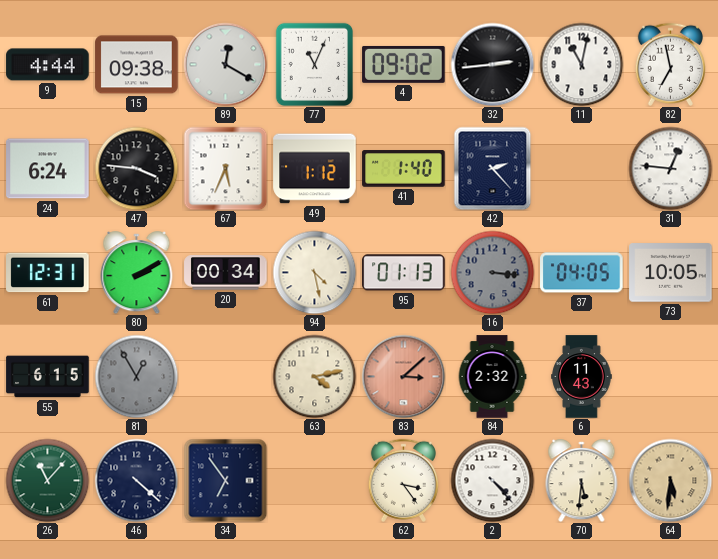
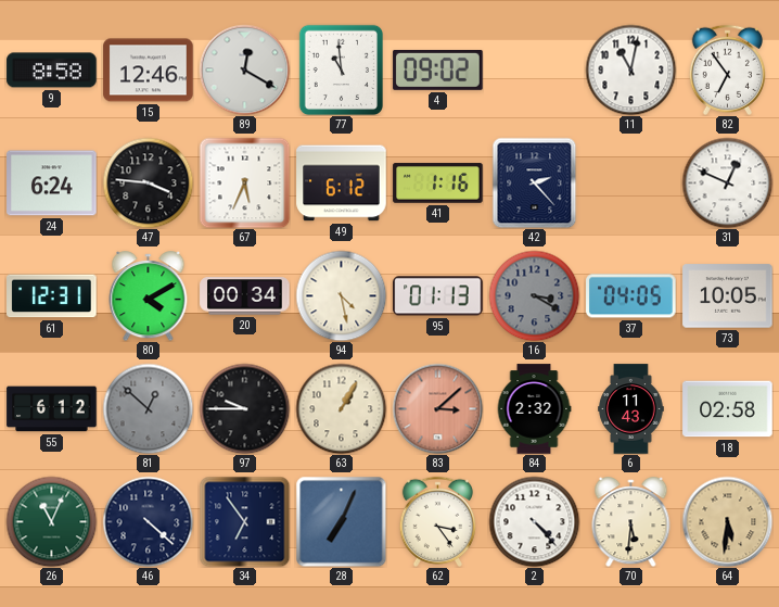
9: 4:44 -> 8:58 (52, 71)
15: 09:38 -> 12:46 (149, 71)
77: 11:04 -> 10:59 (341, 69)
32: 2:44 -> none (492, 64)
82: 6:58 -> 6:54 (727, 69)
49: 1:12 -> 6:12 (342, 184)
41: 1:40 -> 1:16 (438, 184)
31: 12:46 -> 12:49 (727, 182)
80: 2:10 -> 4:10 (149, 296)
16: 3:16 -> 3:20 (534, 295)
55: 6:15 -> 6:12 (52, 409)
81: 12:55 -> 12:52 (148, 408)
97: none -> 9:45 (244, 408)
63: 4:13 -> 1:05 (341, 408)
18: none -> 02:58 (728, 409)
26: 11:07 -> 11:04 (51, 521)
28: none -> 7:04 (341, 521)
